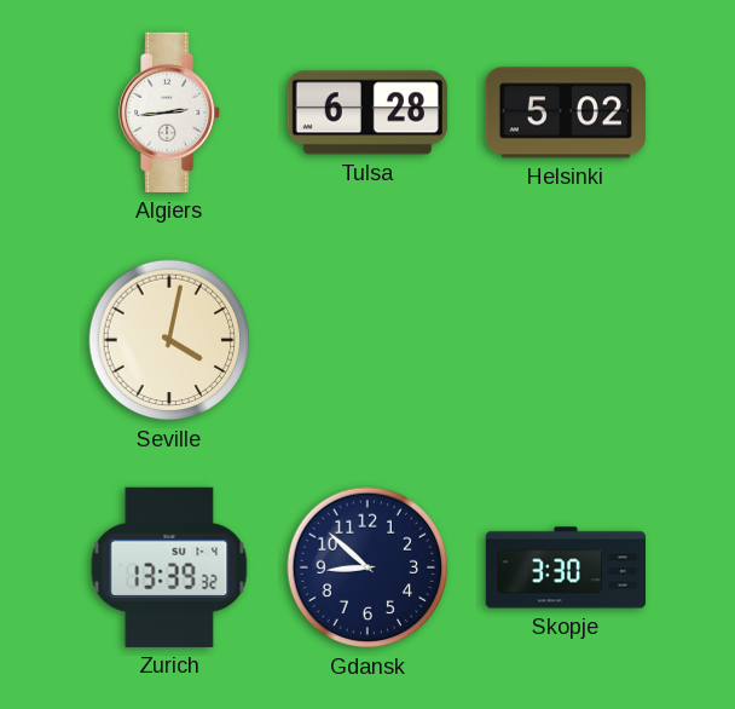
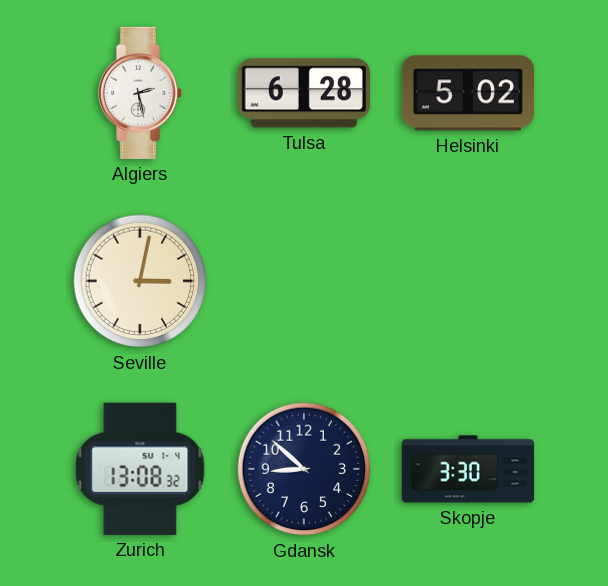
Algiers: 2:44 -> 2:28 (141, 93)
Seville: 4:02 -> 3:02 (140, 281)
Zurich: 13:39 -> 13:08 (140, 469)
